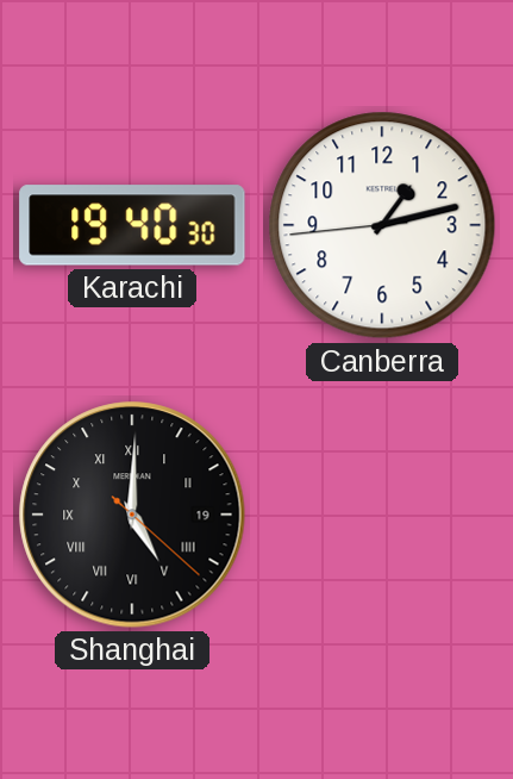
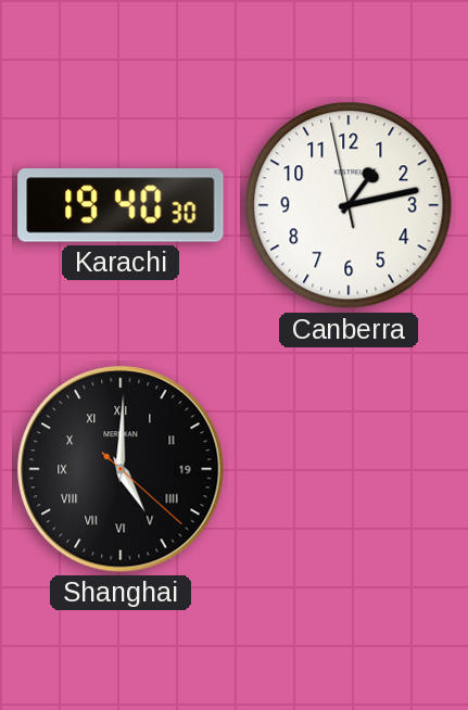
Canberra: 1:12:44 -> 1:12:58 (349, 205)
